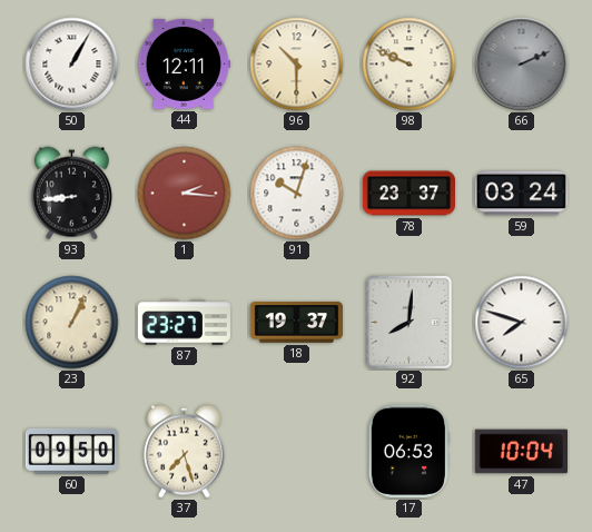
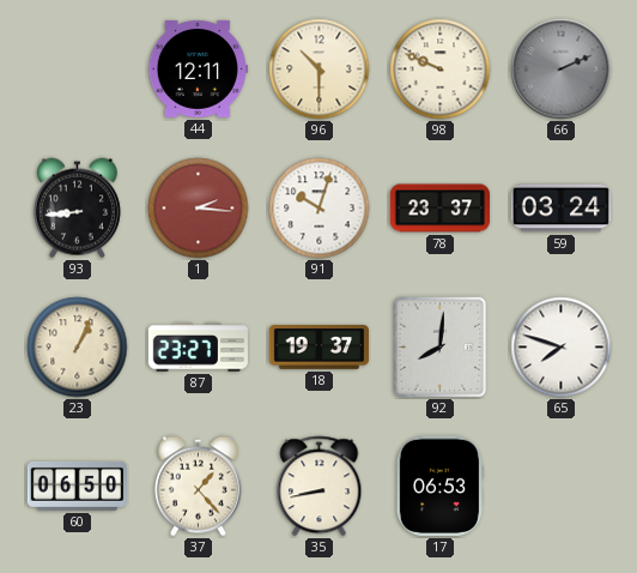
50: 1:05 -> none (72, 65)
60: 09:50 -> 06:50 (77, 485)
37: 7:27 -> 1:23 (198, 487)
35: none -> 8:43 (320, 487)
47: 10:04 -> none (521, 452)
